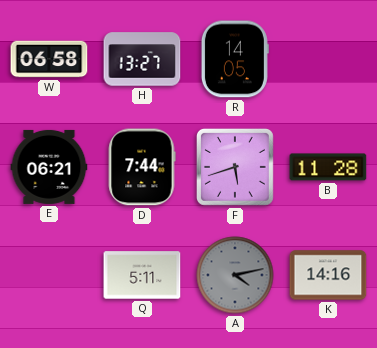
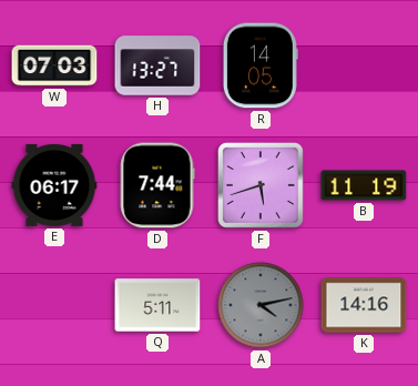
W: 06:58 -> 07:03 (54, 65)
E: 06:21 -> 06:17 (54, 185)
B: 11:28 -> 11:19 (364, 185)
